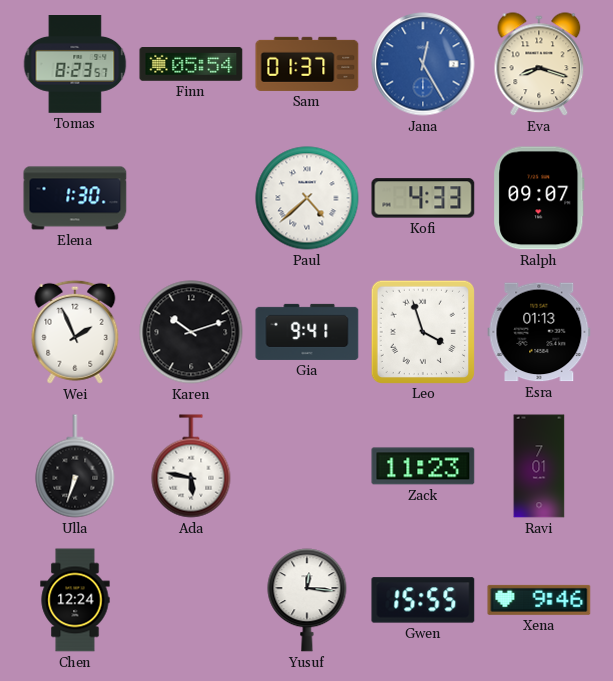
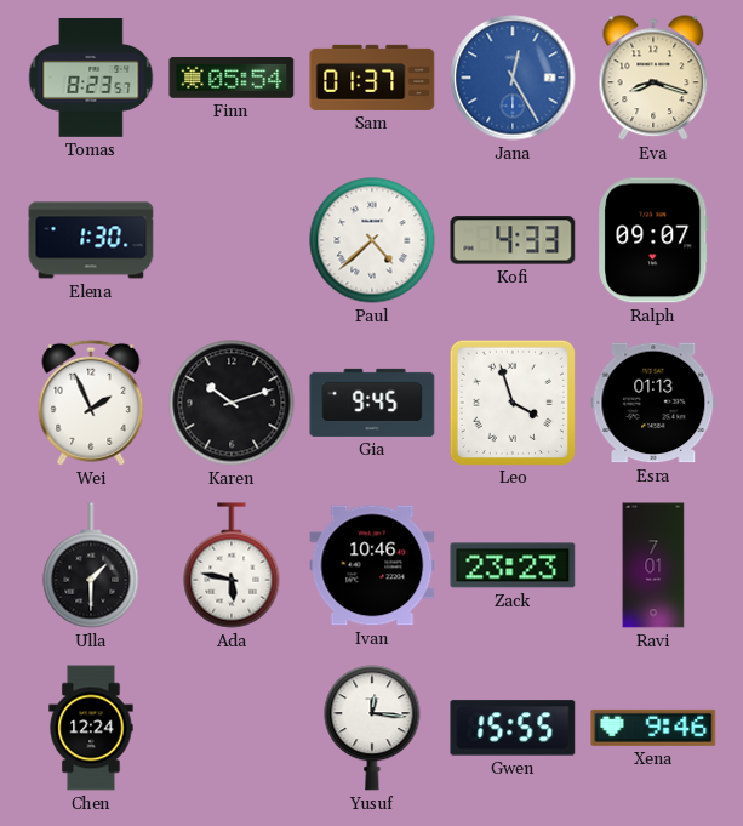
Gia: 9:41 -> 9:45 (372, 403)
Ulla: 6:33 -> 1:30 (91, 565)
Ivan: none -> 10:46 (372, 565)
Zack: 11:23 -> 23:23 (513, 565)
